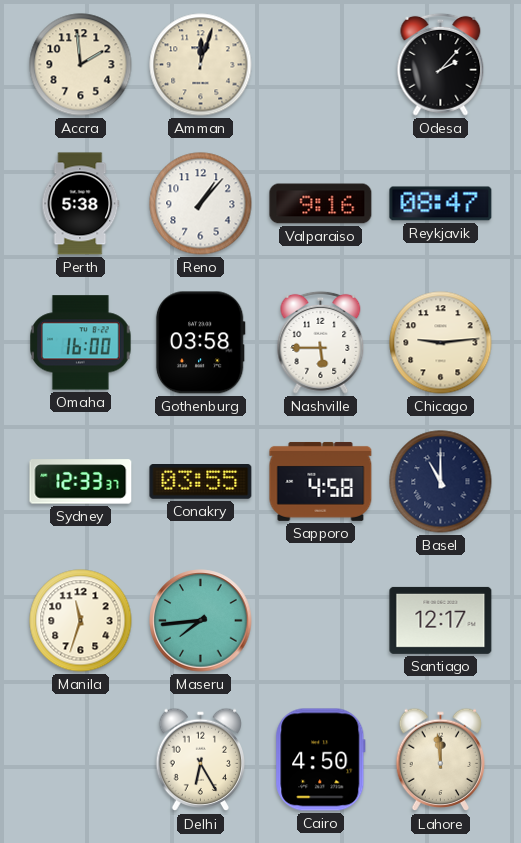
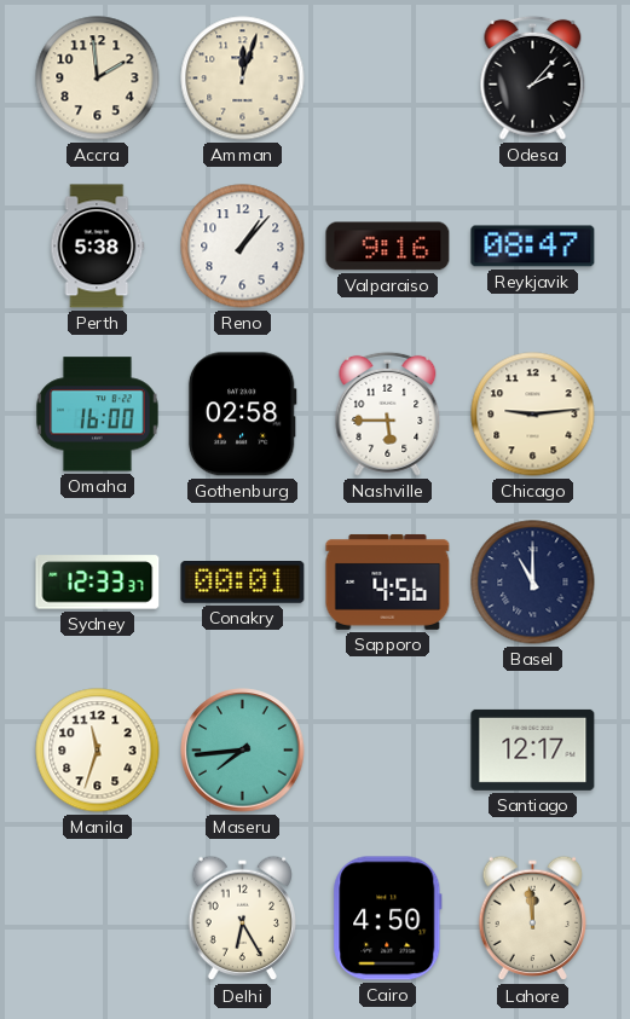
Gothenburg: 03:58 -> 02:58 (242, 415)
Conakry: 03:55 -> 00:01 (243, 583)
Sapporo: 4:58 -> 4:56 (388, 581)
